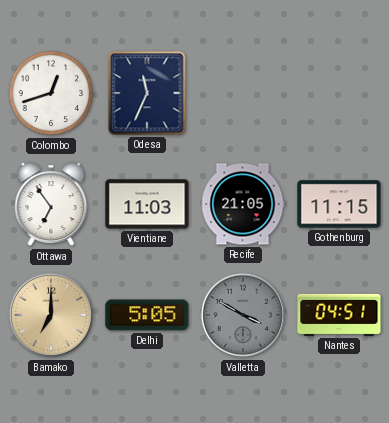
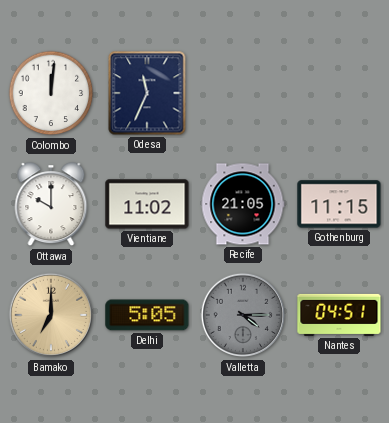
Colombo: 12:42 -> 12:01 (51, 93)
Ottawa: 6:54 -> 10:00 (51, 205)
Vientiane: 11:03 -> 11:02 (147, 204)
Valletta: 3:50 -> 4:15 (243, 315)
